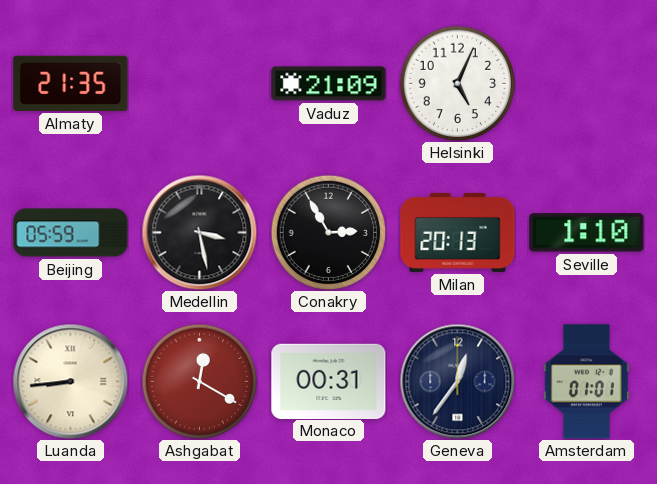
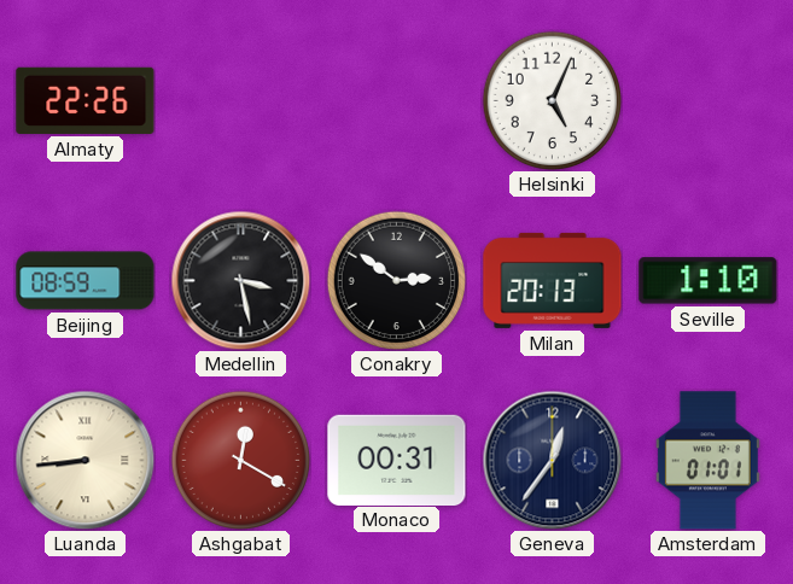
Almaty: 21:35 -> 22:26 (86, 100)
Vaduz: 21:09 -> none (329, 84)
Beijing: 05:59 -> 08:59 (86, 281)
Conakry: 2:55 -> 2:51 (396, 280)
